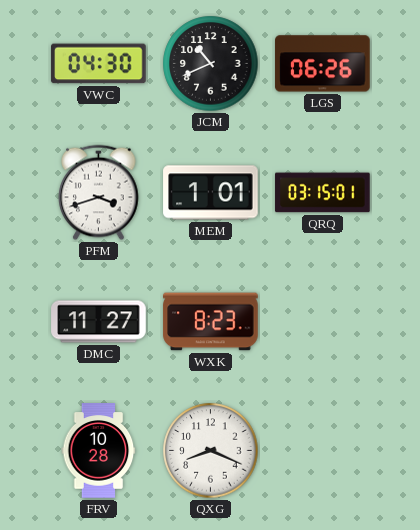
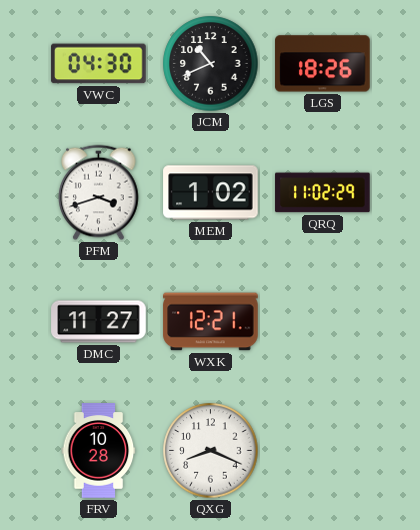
LGS: 06:26 -> 18:26 (323, 64)
MEM: 1:01 -> 1:02 (211, 193)
QRQ: 03:15 -> 11:02 (323, 193)
WXK: 8:23 -> 12:21 (211, 322)
